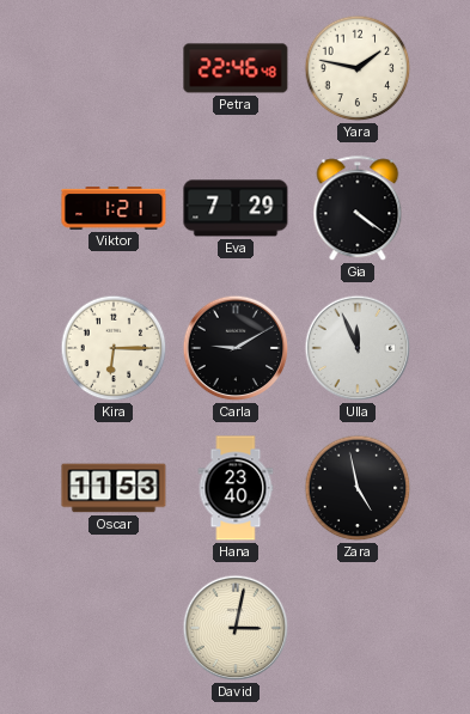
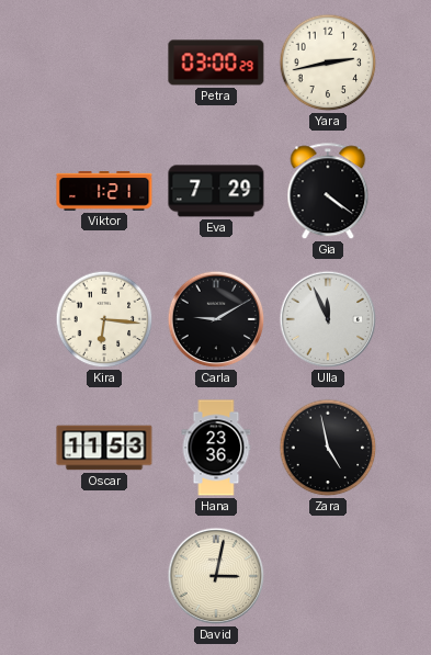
Petra: 22:46 -> 03:00 (216, 63)
Yara: 1:47 -> 2:43 (328, 63)
Kira: 6:15 -> 6:16 (104, 319)
Hana: 23:40 -> 23:36 (216, 448)
